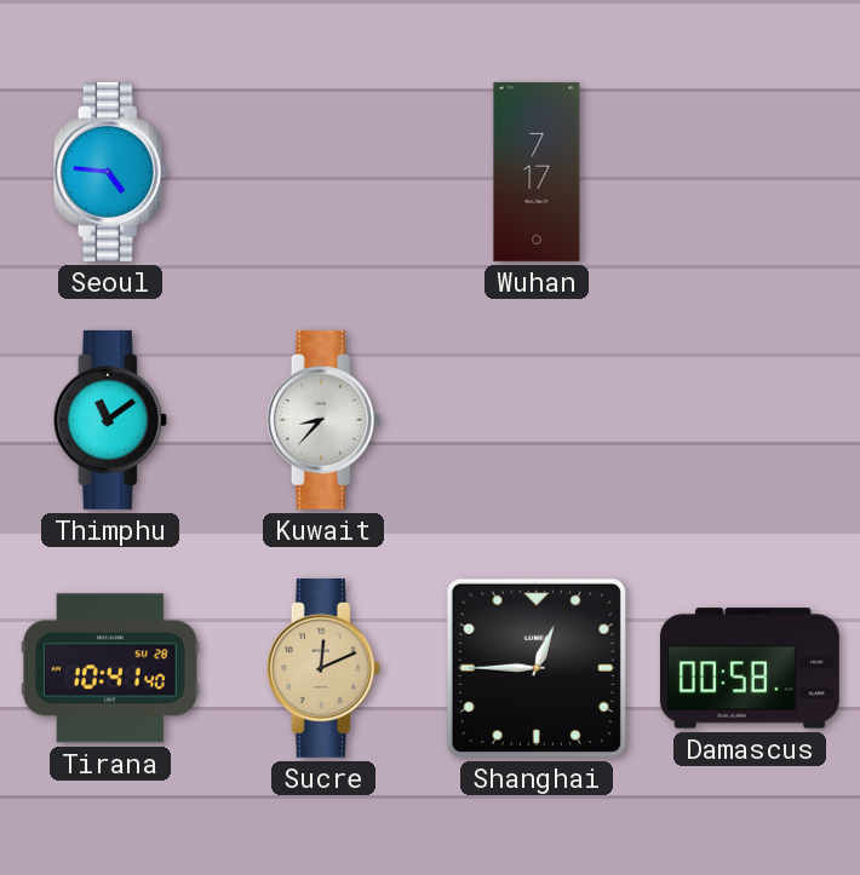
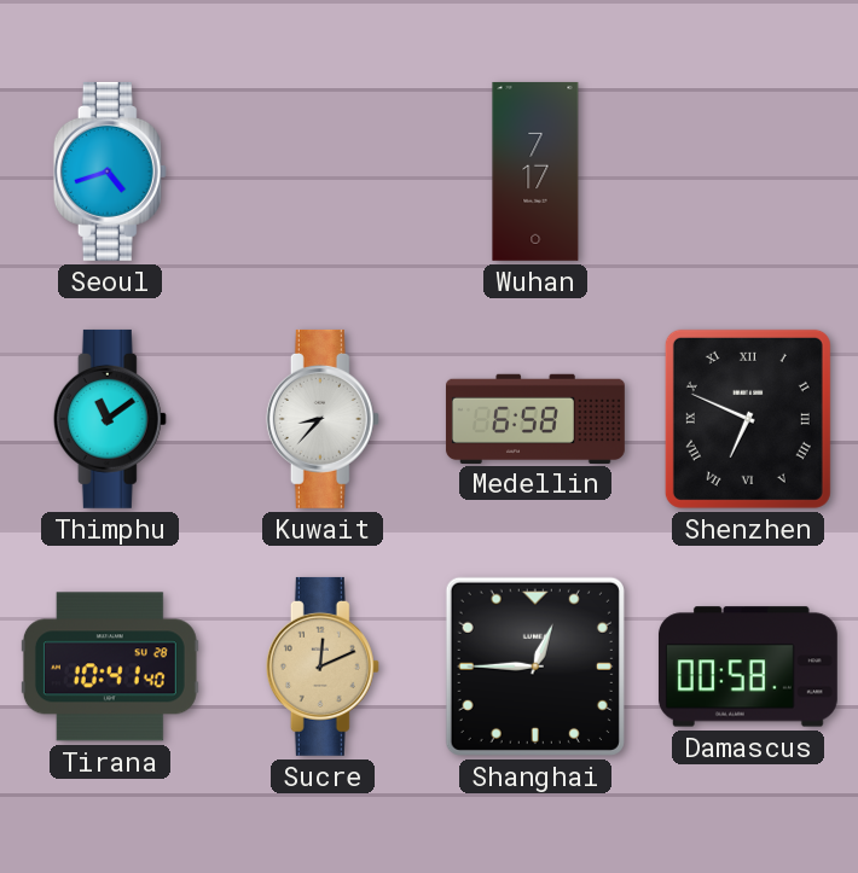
Seoul: 4:46 -> 4:42 (110, 171)
Medellin: none -> 6:58 (535, 418)
Shenzhen: none -> 6:49 (748, 419)
